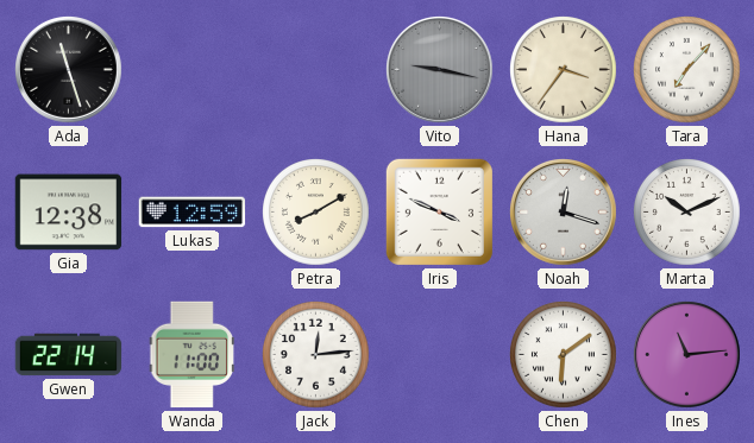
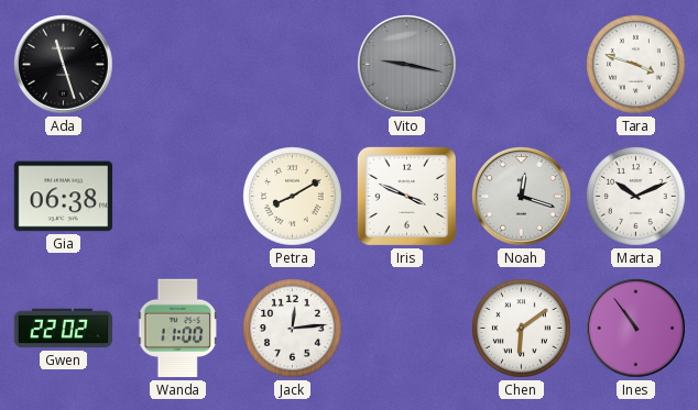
Hana: 3:36 -> none (564, 70)
Tara: 7:07 -> 3:48 (636, 65)
Gia: 12:38 -> 06:38 (64, 197)
Lukas: 12:59 -> none (193, 213)
Gwen: 22:14 -> 22:02 (64, 329)
Ines: 11:14 -> 10:54 (636, 329)
